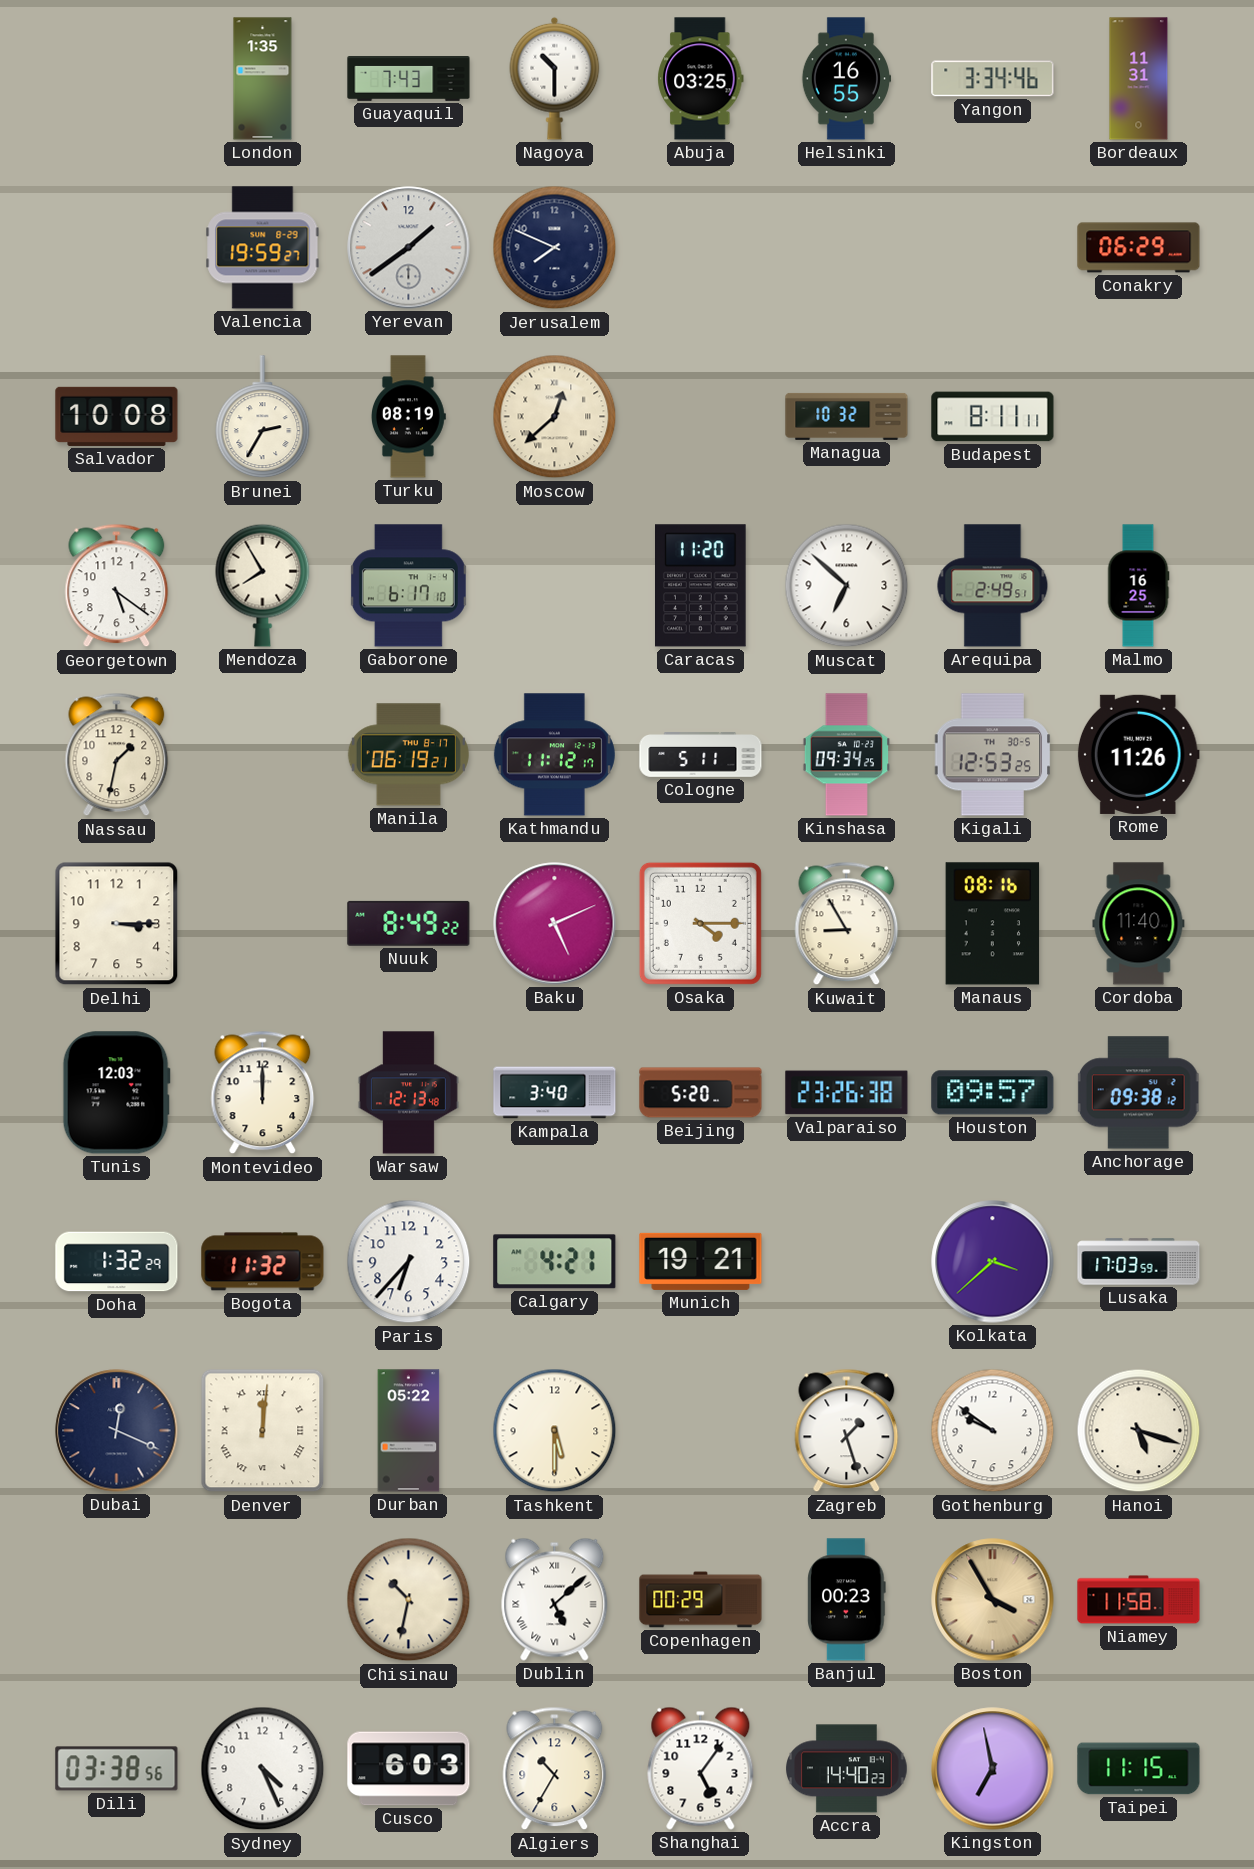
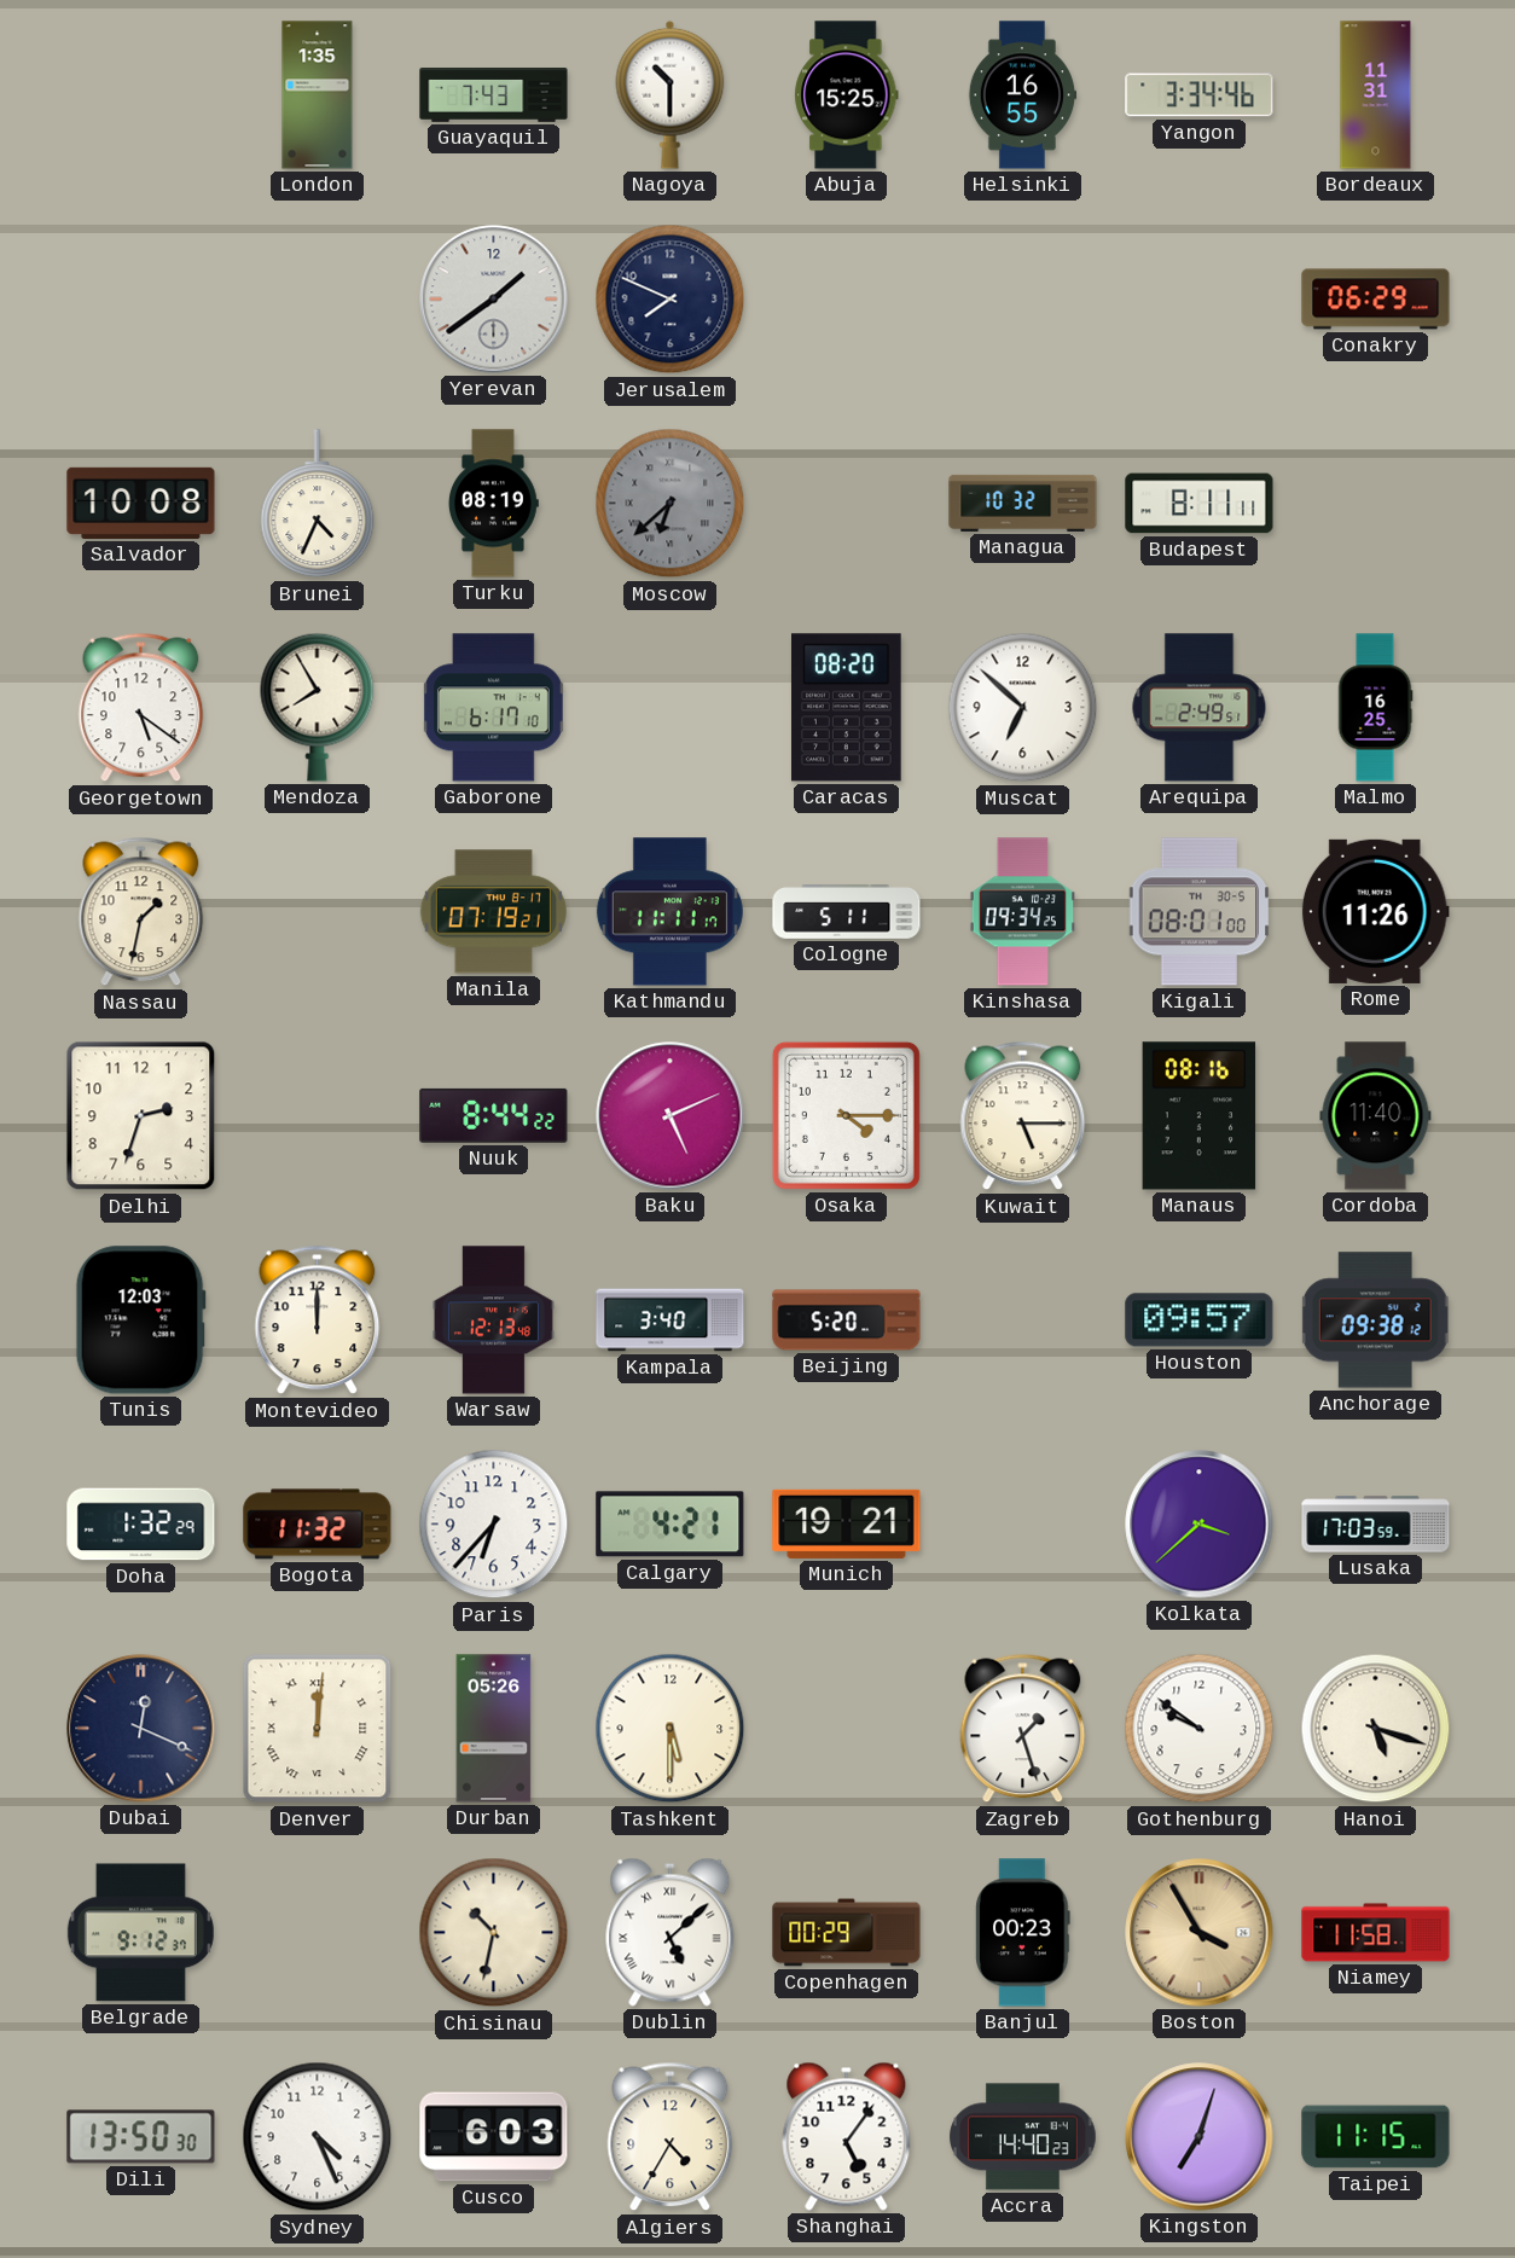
Abuja: 03:25 -> 15:25 (847, 95)
Valencia: 19:59 -> none (263, 248)
Brunei: 2:35 -> 4:34 (318, 504)
Moscow: 12:38 -> 6:38 (671, 504)
Moscow dial: cream -> grey (671, 504)
Caracas: 11:20 -> 08:20 (847, 708)
Manila: 06:19 -> 07:19 (493, 912)
Kathmandu: 11:12 -> 11:11 (669, 912)
Kigali: 12:53 -> 08:01 (1200, 912)
Delhi: 3:15 -> 2:33 (141, 1116)
Nuuk: 8:49 -> 8:44 (494, 1115)
Kuwait: 8:55 -> 5:15 (1023, 1116)
Valparaiso: 23:26 -> none (847, 1093)
Durban: 05:22 -> 05:26 (494, 1729)
Belgrade: none -> 9:12 (140, 1933)
Dili: 03:38 -> 13:50 (141, 2137)
Algiers: 10:35 -> 4:35 (671, 2137)
Kingston: 6:58 -> 7:03 (1200, 2137)
